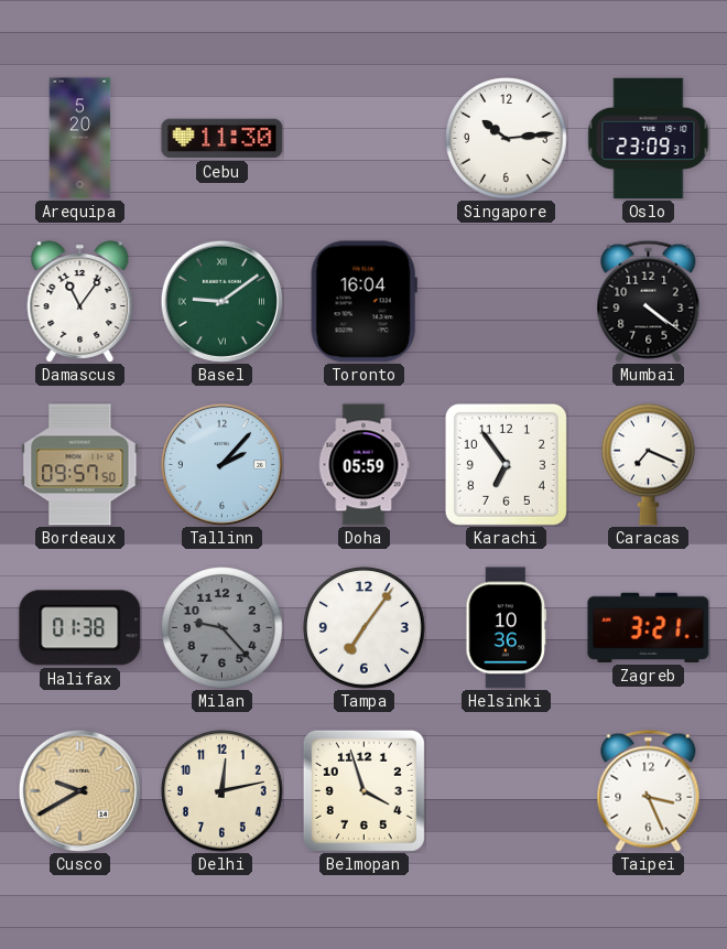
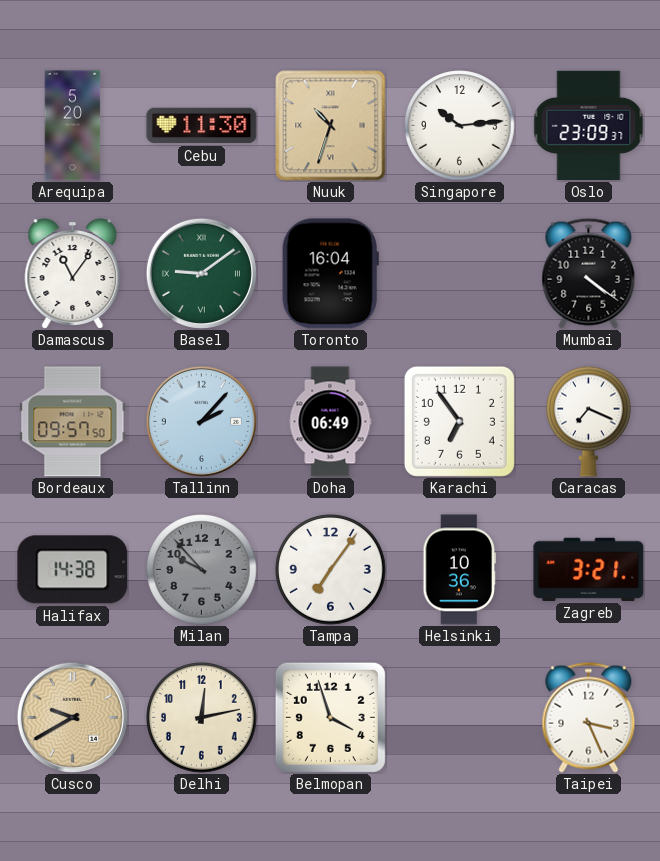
Nuuk: none -> 10:33 (331, 126)
Doha: 05:59 -> 06:49 (330, 422)
Halifax: 01:38 -> 14:38 (73, 570)
Milan: 9:23 -> 9:53 (202, 570)
